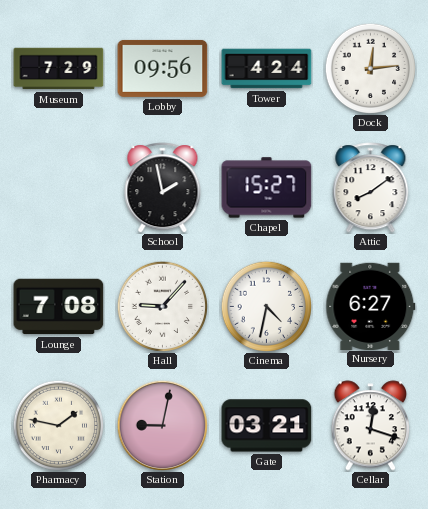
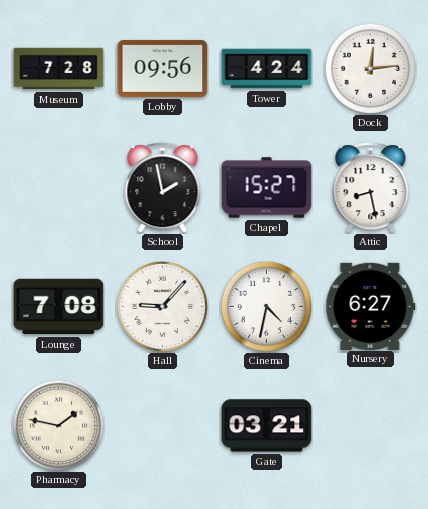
Museum: 7:29 -> 7:28 (59, 69)
Attic: 8:09 -> 8:28 (371, 188)
Station: 9:02 -> none (162, 425)
Cellar: 12:18 -> none (371, 426)
